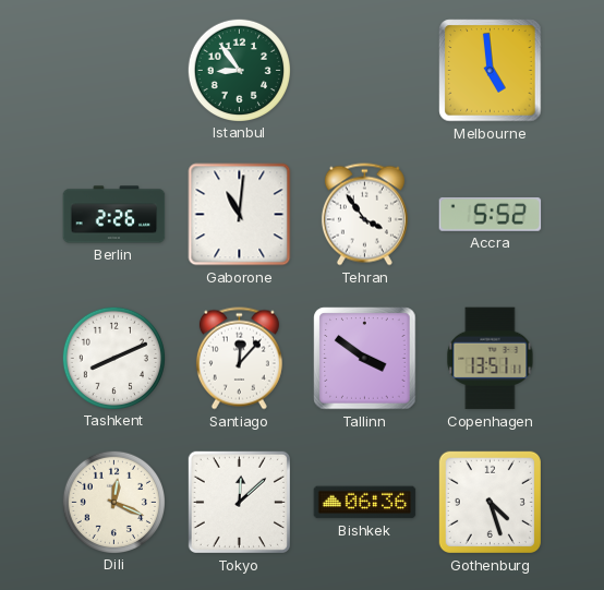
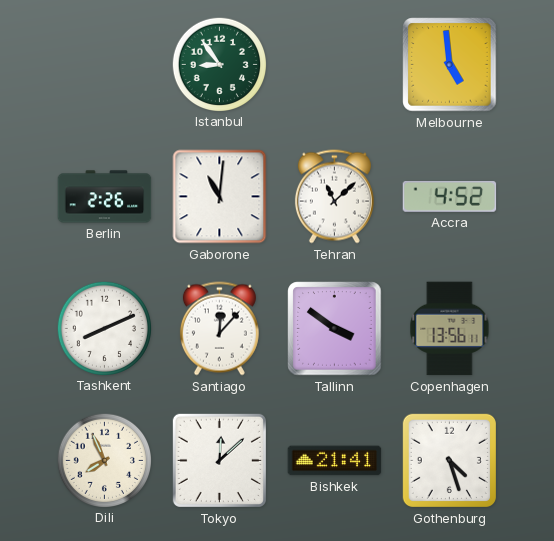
Tehran: 3:54 -> 11:08 (334, 197)
Accra: 5:52 -> 4:52 (450, 196)
Copenhagen: 13:51 -> 13:56 (450, 329)
Dili: 12:19 -> 7:56 (104, 460)
Bishkek: 06:36 -> 21:41 (335, 461)
